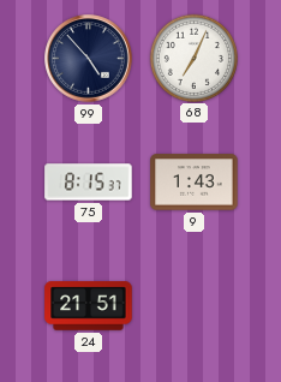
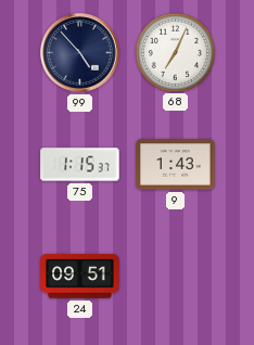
75: 8:15 -> 1:15 (80, 165)
24: 21:51 -> 09:51 (80, 277)
